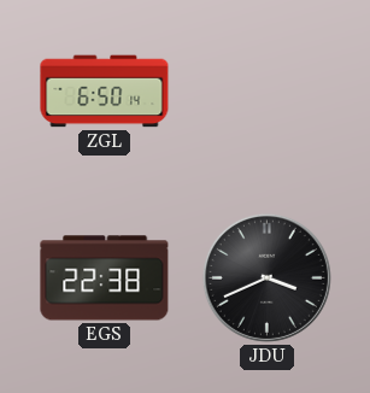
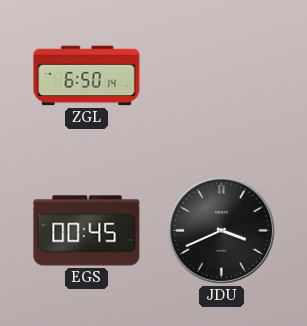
EGS: 22:38 -> 00:45 (87, 231)
